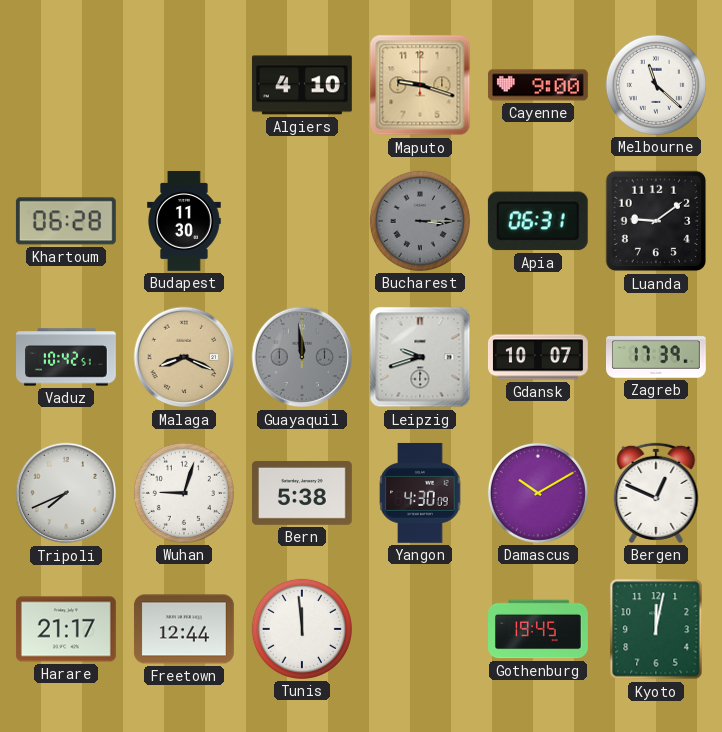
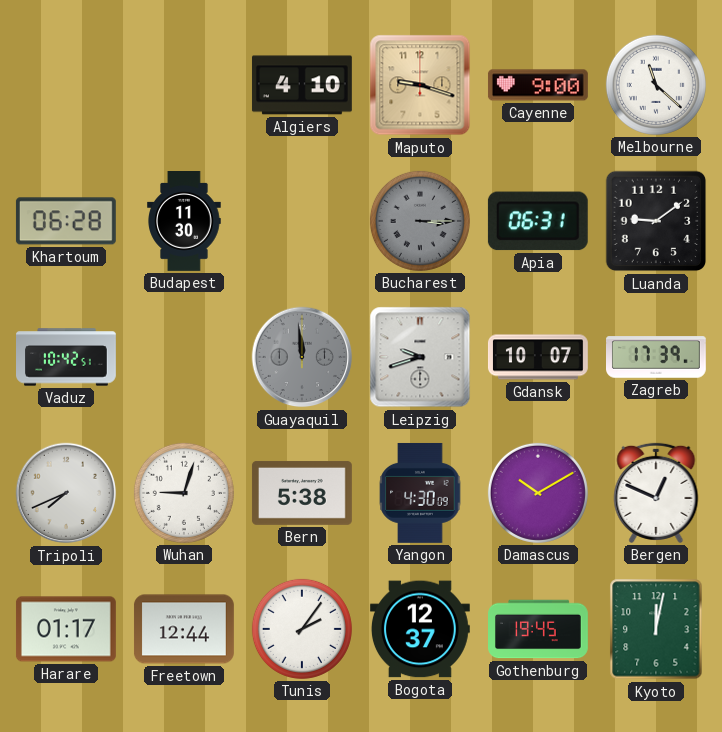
Malaga: 8:19 -> none (184, 357)
Harare: 21:17 -> 01:17 (66, 629)
Tunis: 11:59 -> 2:06 (302, 629)
Bogota: none -> 12:37 (420, 629)
